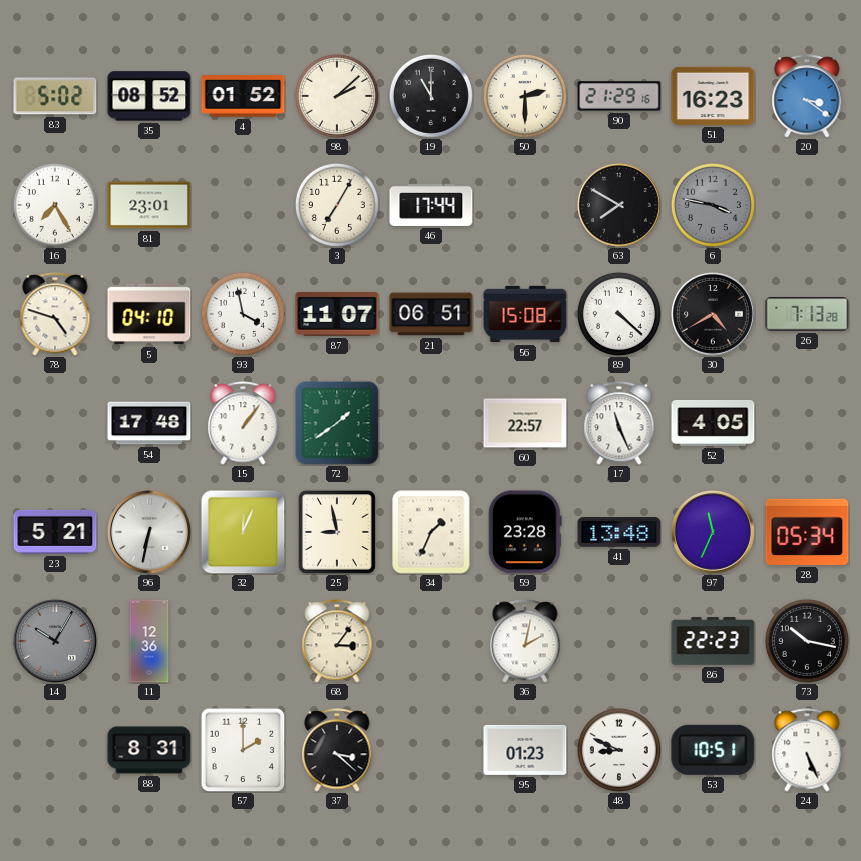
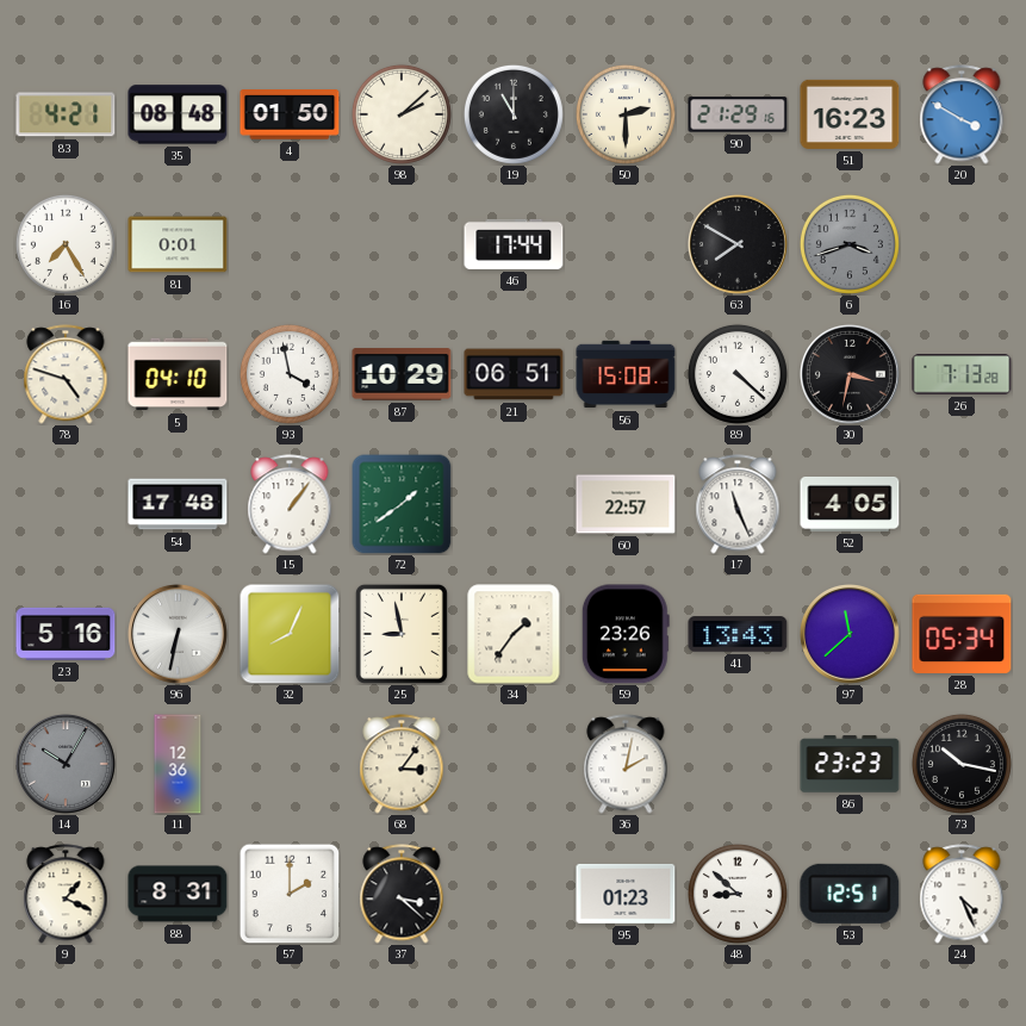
83: 5:02 -> 4:21 (66, 114)
35: 08:52 -> 08:48 (178, 114)
4: 01:52 -> 01:50 (290, 114)
20: 3:21 -> 3:50 (962, 114)
81: 23:01 -> 0:01 (178, 244)
3: 7:05 -> none (337, 205)
6: 3:47 -> 3:42 (850, 244)
87: 11:07 -> 10:29 (402, 374)
30: 4:40 -> 3:32 (851, 375)
23: 5:21 -> 5:16 (66, 634)
32: 12:04 -> 8:04 (290, 634)
34: 1:34 -> 1:36 (514, 634)
59: 23:28 -> 23:26 (626, 634)
41: 13:48 -> 13:43 (738, 634)
97: 11:34 -> 11:38 (851, 635)
86: 22:23 -> 23:23 (850, 764)
9: none -> 1:19 (66, 894)
48: 8:49 -> 8:52 (738, 894)
53: 10:51 -> 12:51 (850, 894)
24: 5:26 -> 4:26 (962, 894)
